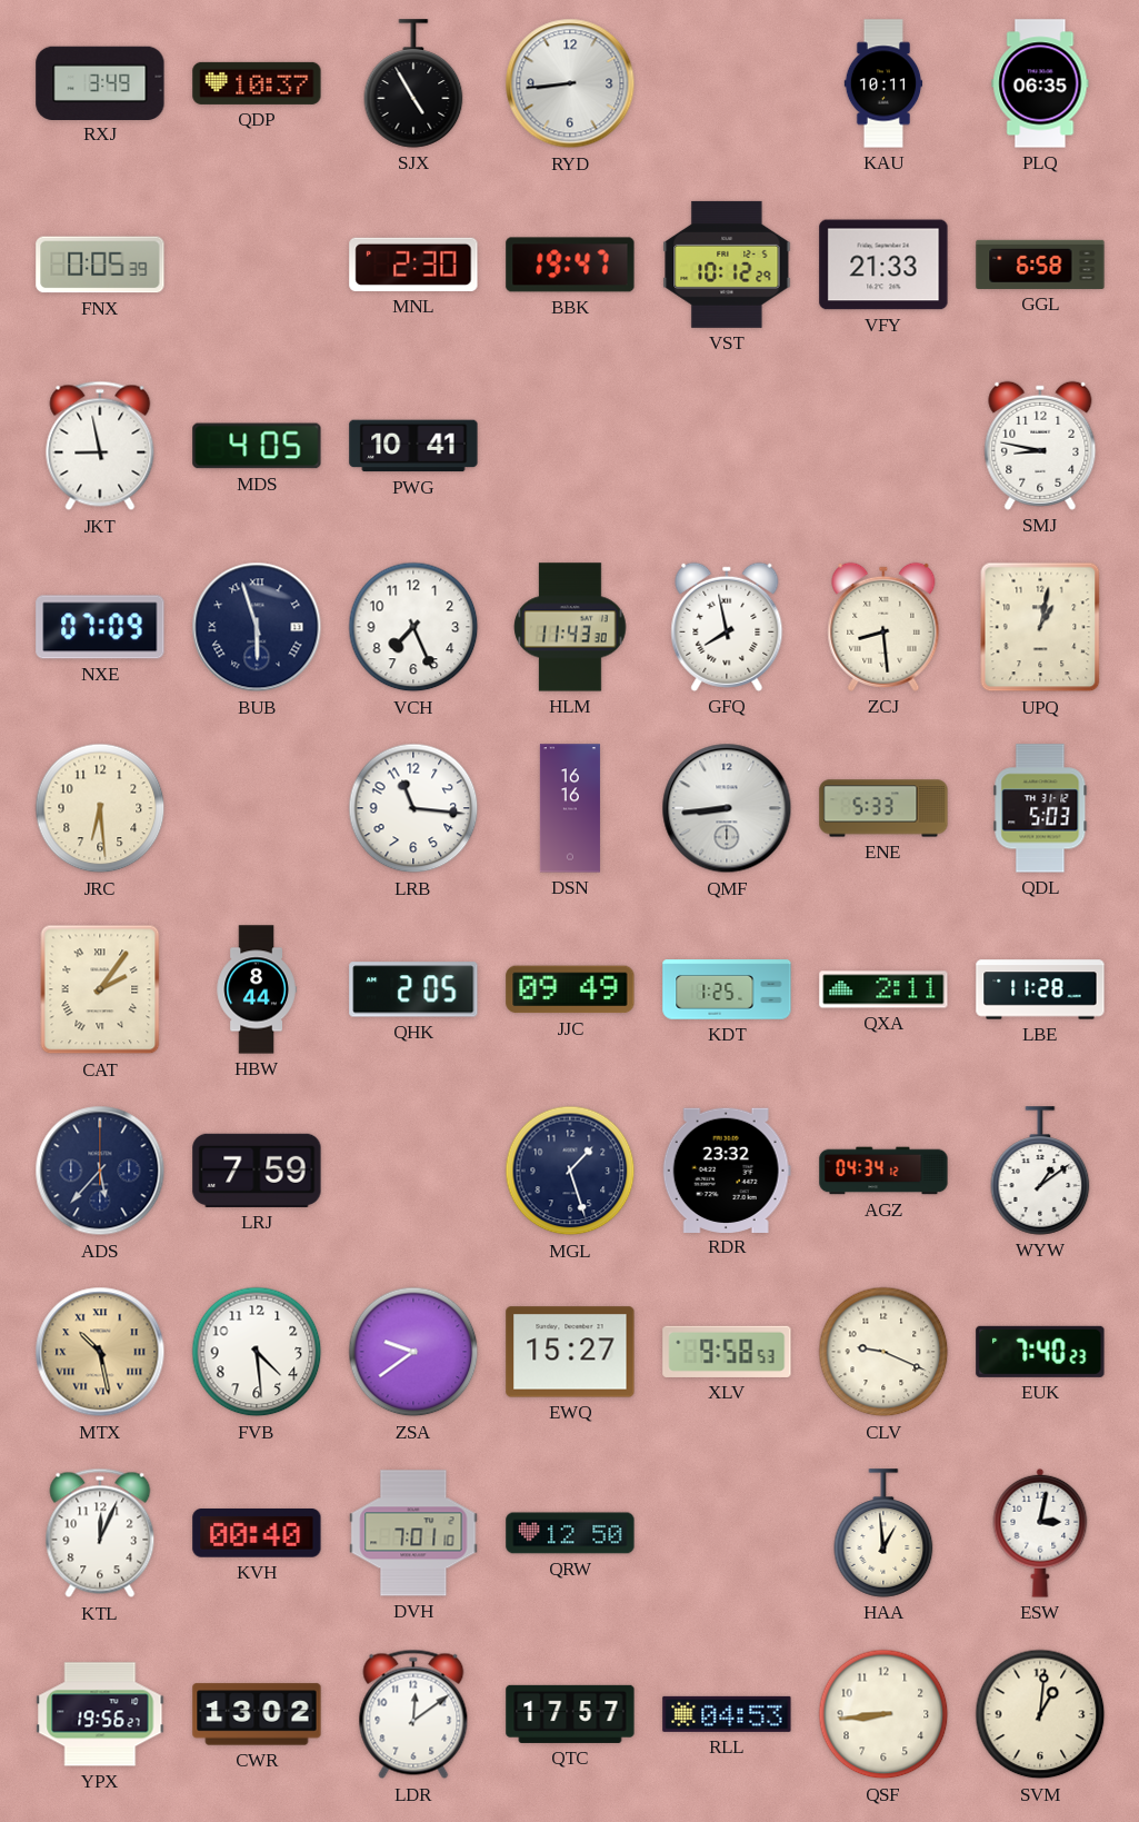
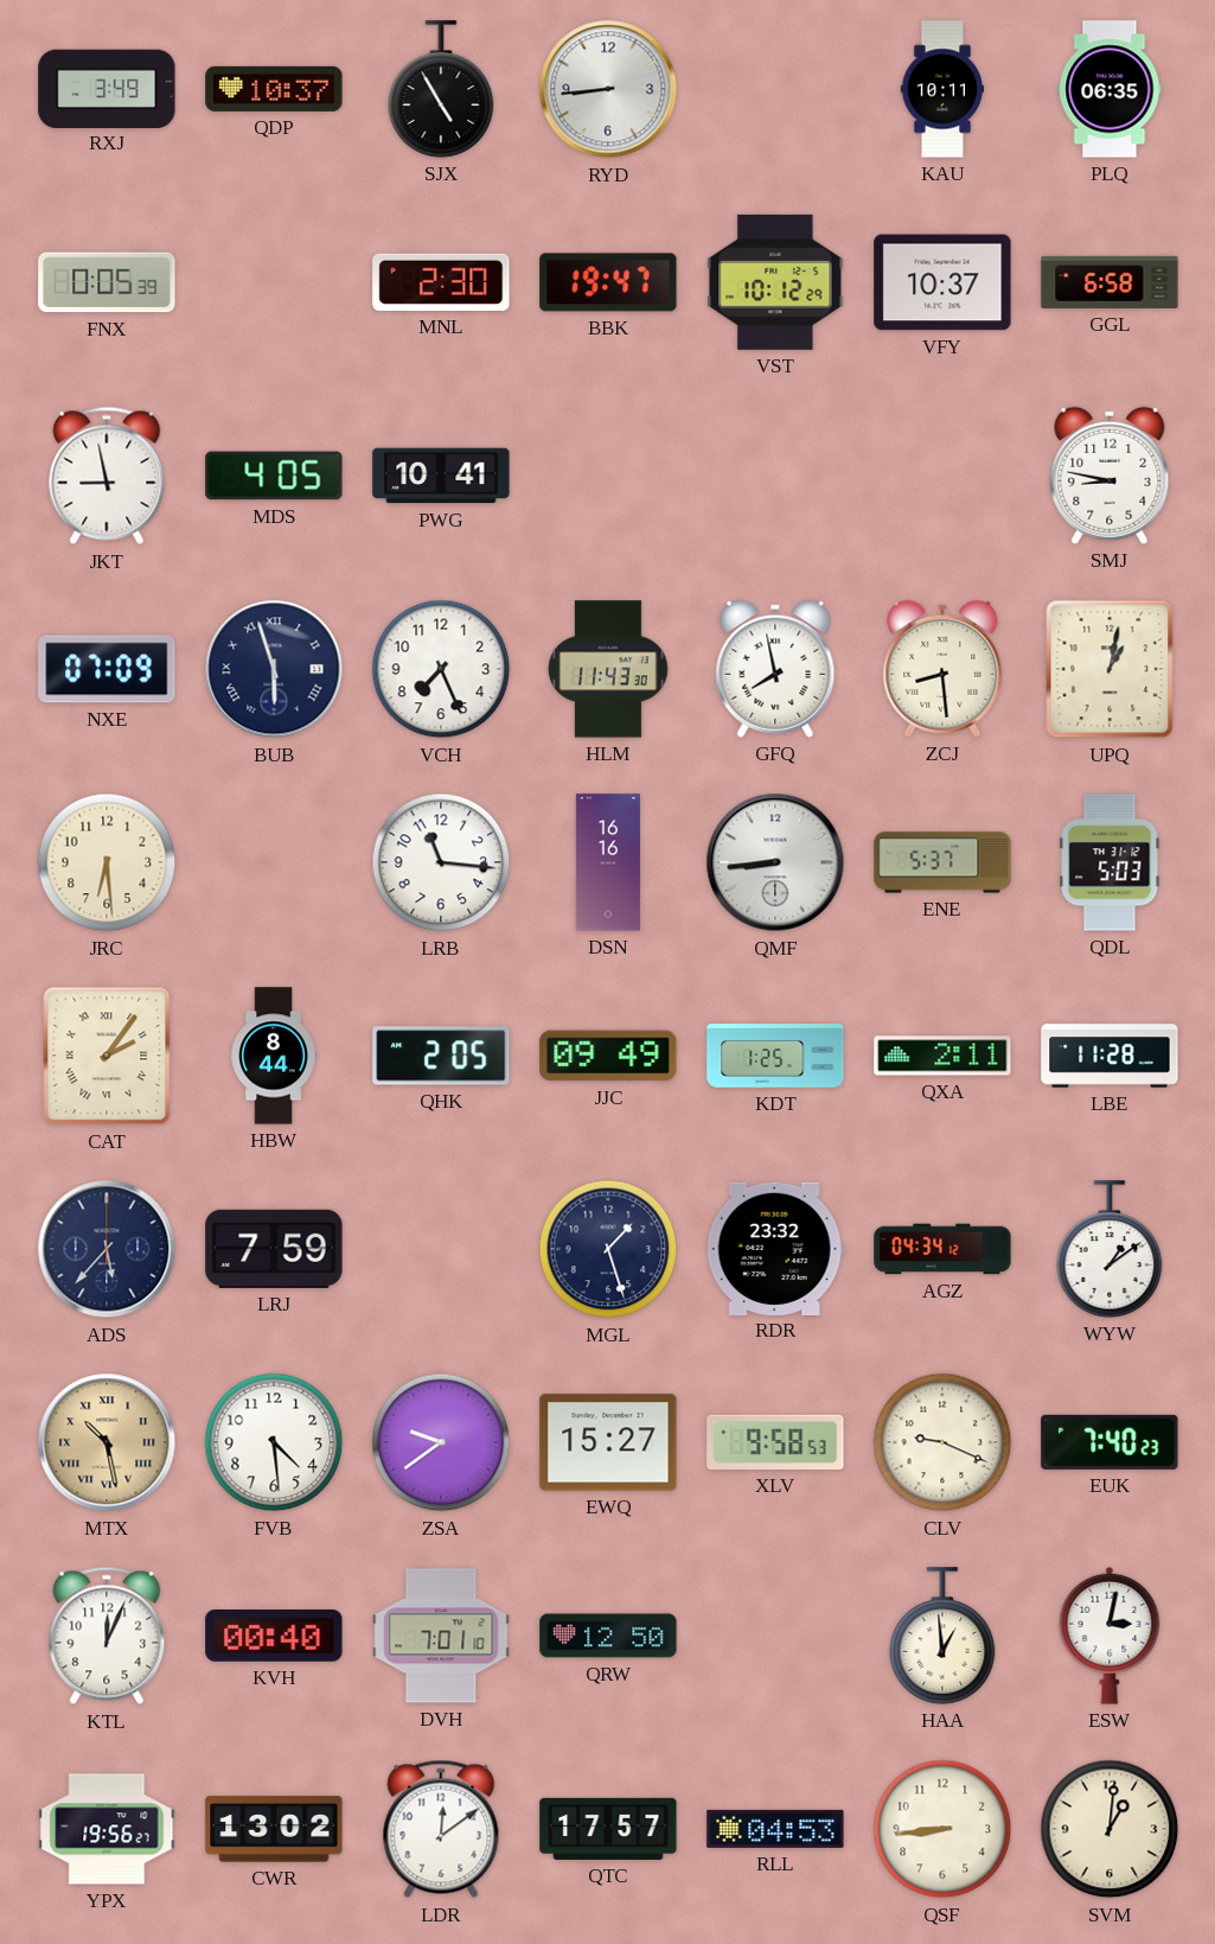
VFY: 21:33 -> 10:37 (942, 282)
ENE: 5:33 -> 5:37 (942, 862)
